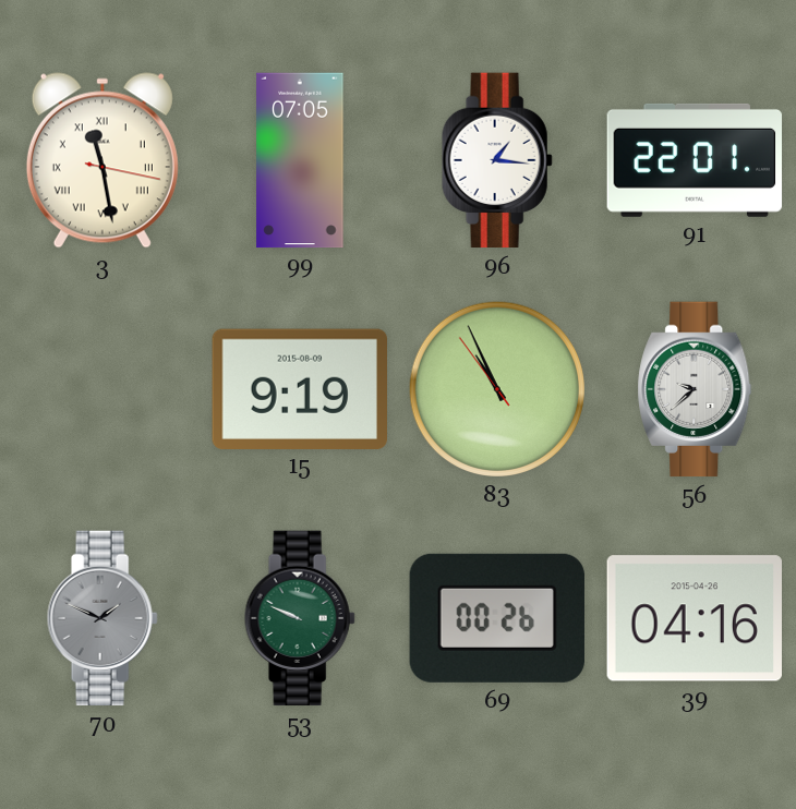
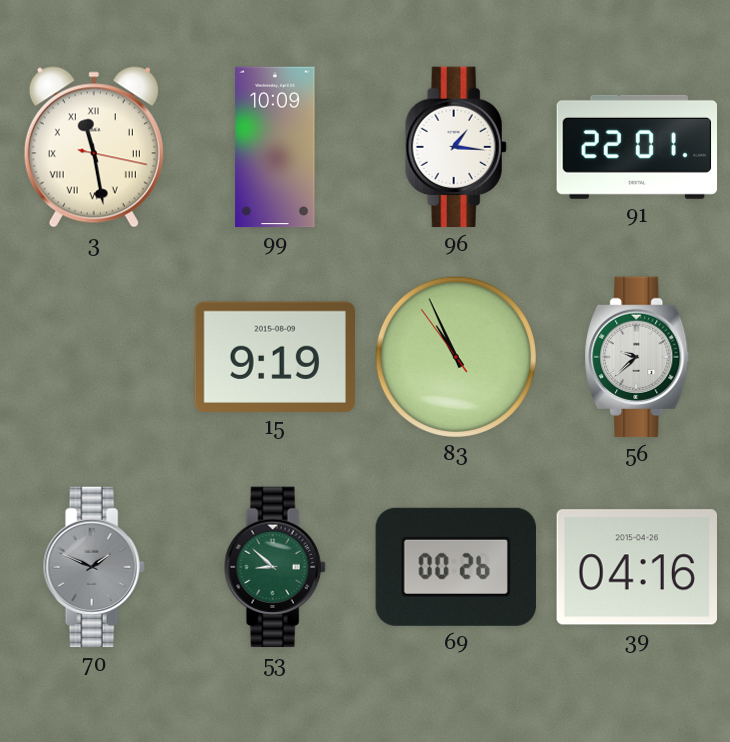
99: 07:05 -> 10:09 (275, 147)
53: 9:49 -> 8:52 (275, 567)
